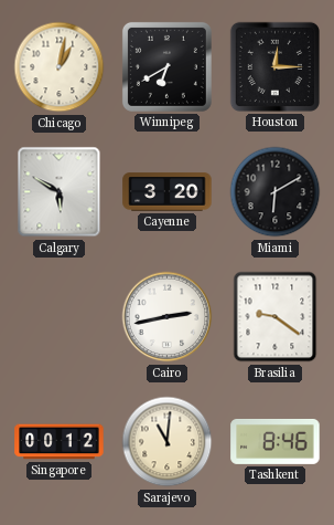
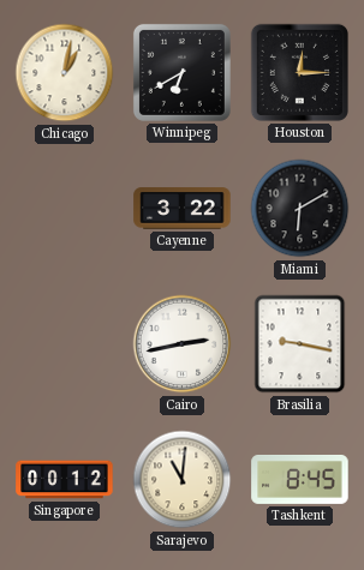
Calgary: 5:50 -> none (60, 192)
Cayenne: 3:20 -> 3:22 (183, 209)
Brasilia: 9:21 -> 9:17 (300, 344)
Tashkent: 8:46 -> 8:45 (300, 479)
